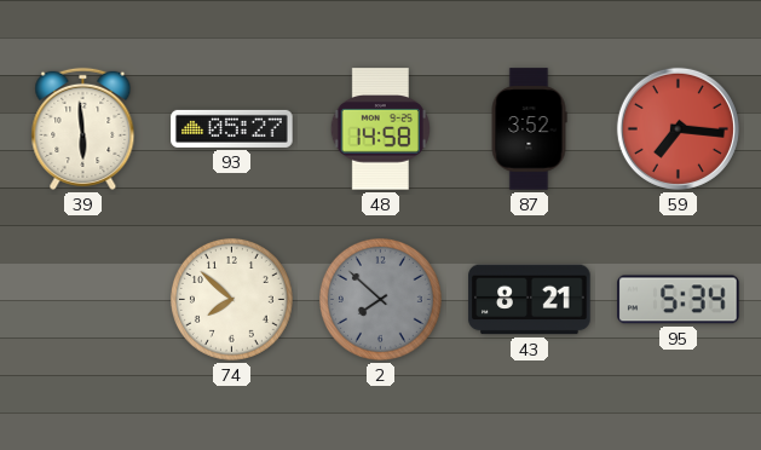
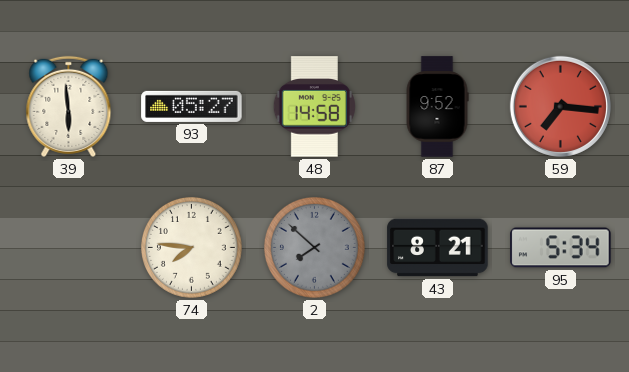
87: 3:52 -> 9:52 (437, 107)
74: 7:52 -> 7:46 (191, 247)
